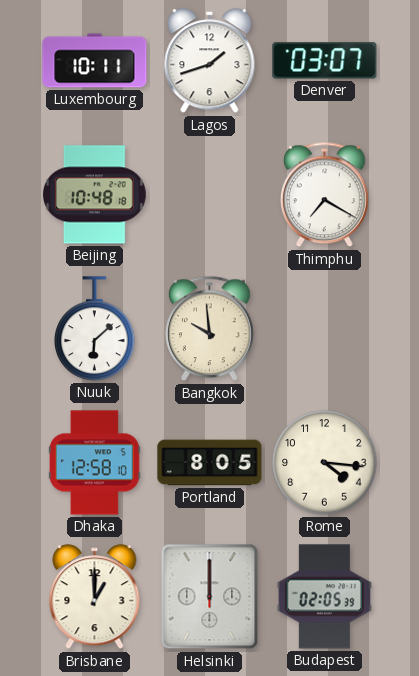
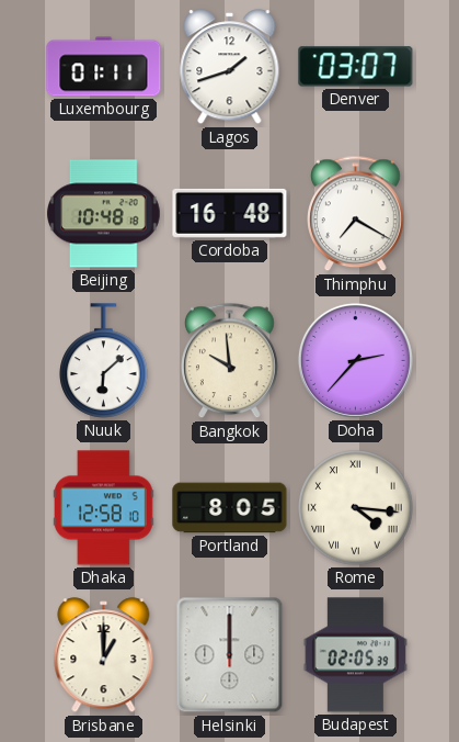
Luxembourg: 10:11 -> 01:11 (104, 67)
Cordoba: none -> 16:48 (230, 213)
Doha: none -> 2:37 (355, 360)
Rome numerals: Arabic -> Roman (356, 508)
